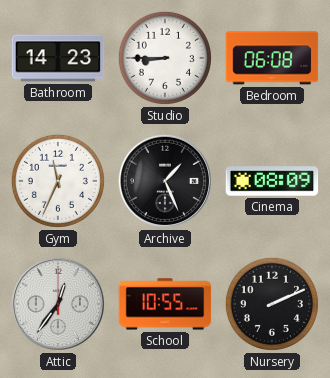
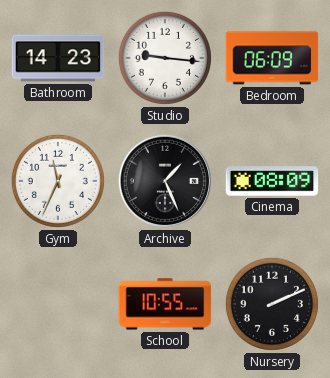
Studio: 8:45 -> 9:16 (165, 58)
Bedroom: 06:08 -> 06:09 (272, 58)
Attic: 12:36 -> none (58, 304)
